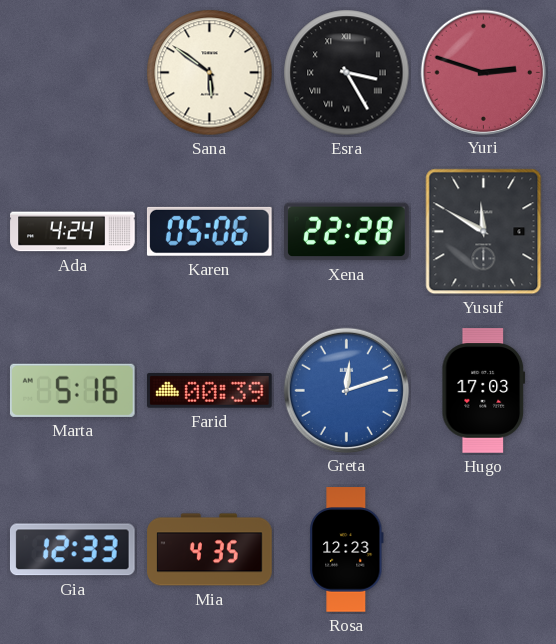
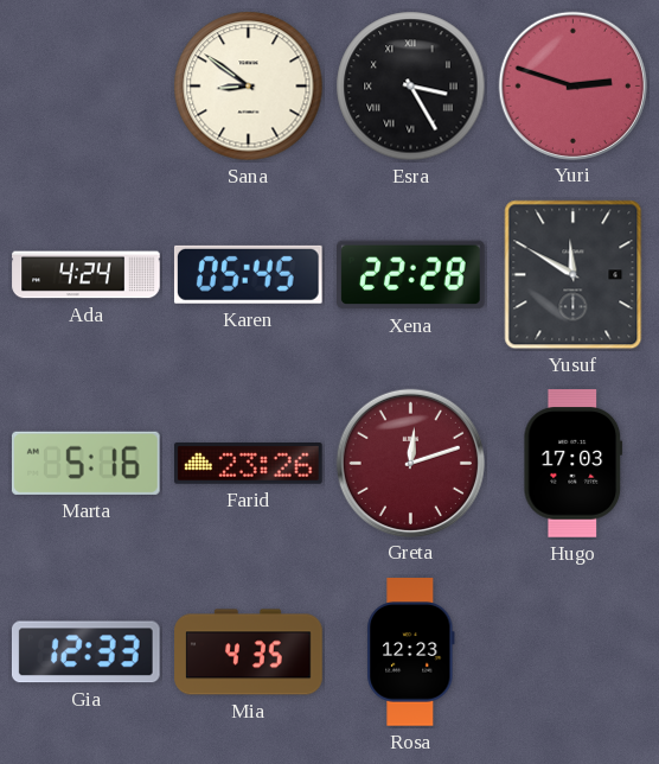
Sana: 5:51 -> 8:51 (249, 87)
Karen: 05:06 -> 05:45 (248, 274)
Farid: 00:39 -> 23:26 (249, 464)
Greta dial: blue -> burgundy (410, 463)
